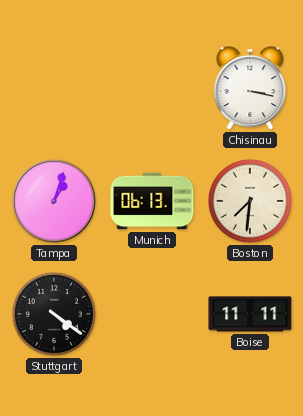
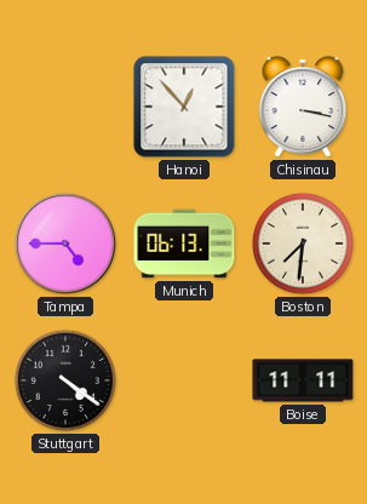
Hanoi: none -> 12:53 (184, 107)
Tampa: 1:03 -> 4:45 (65, 244)
